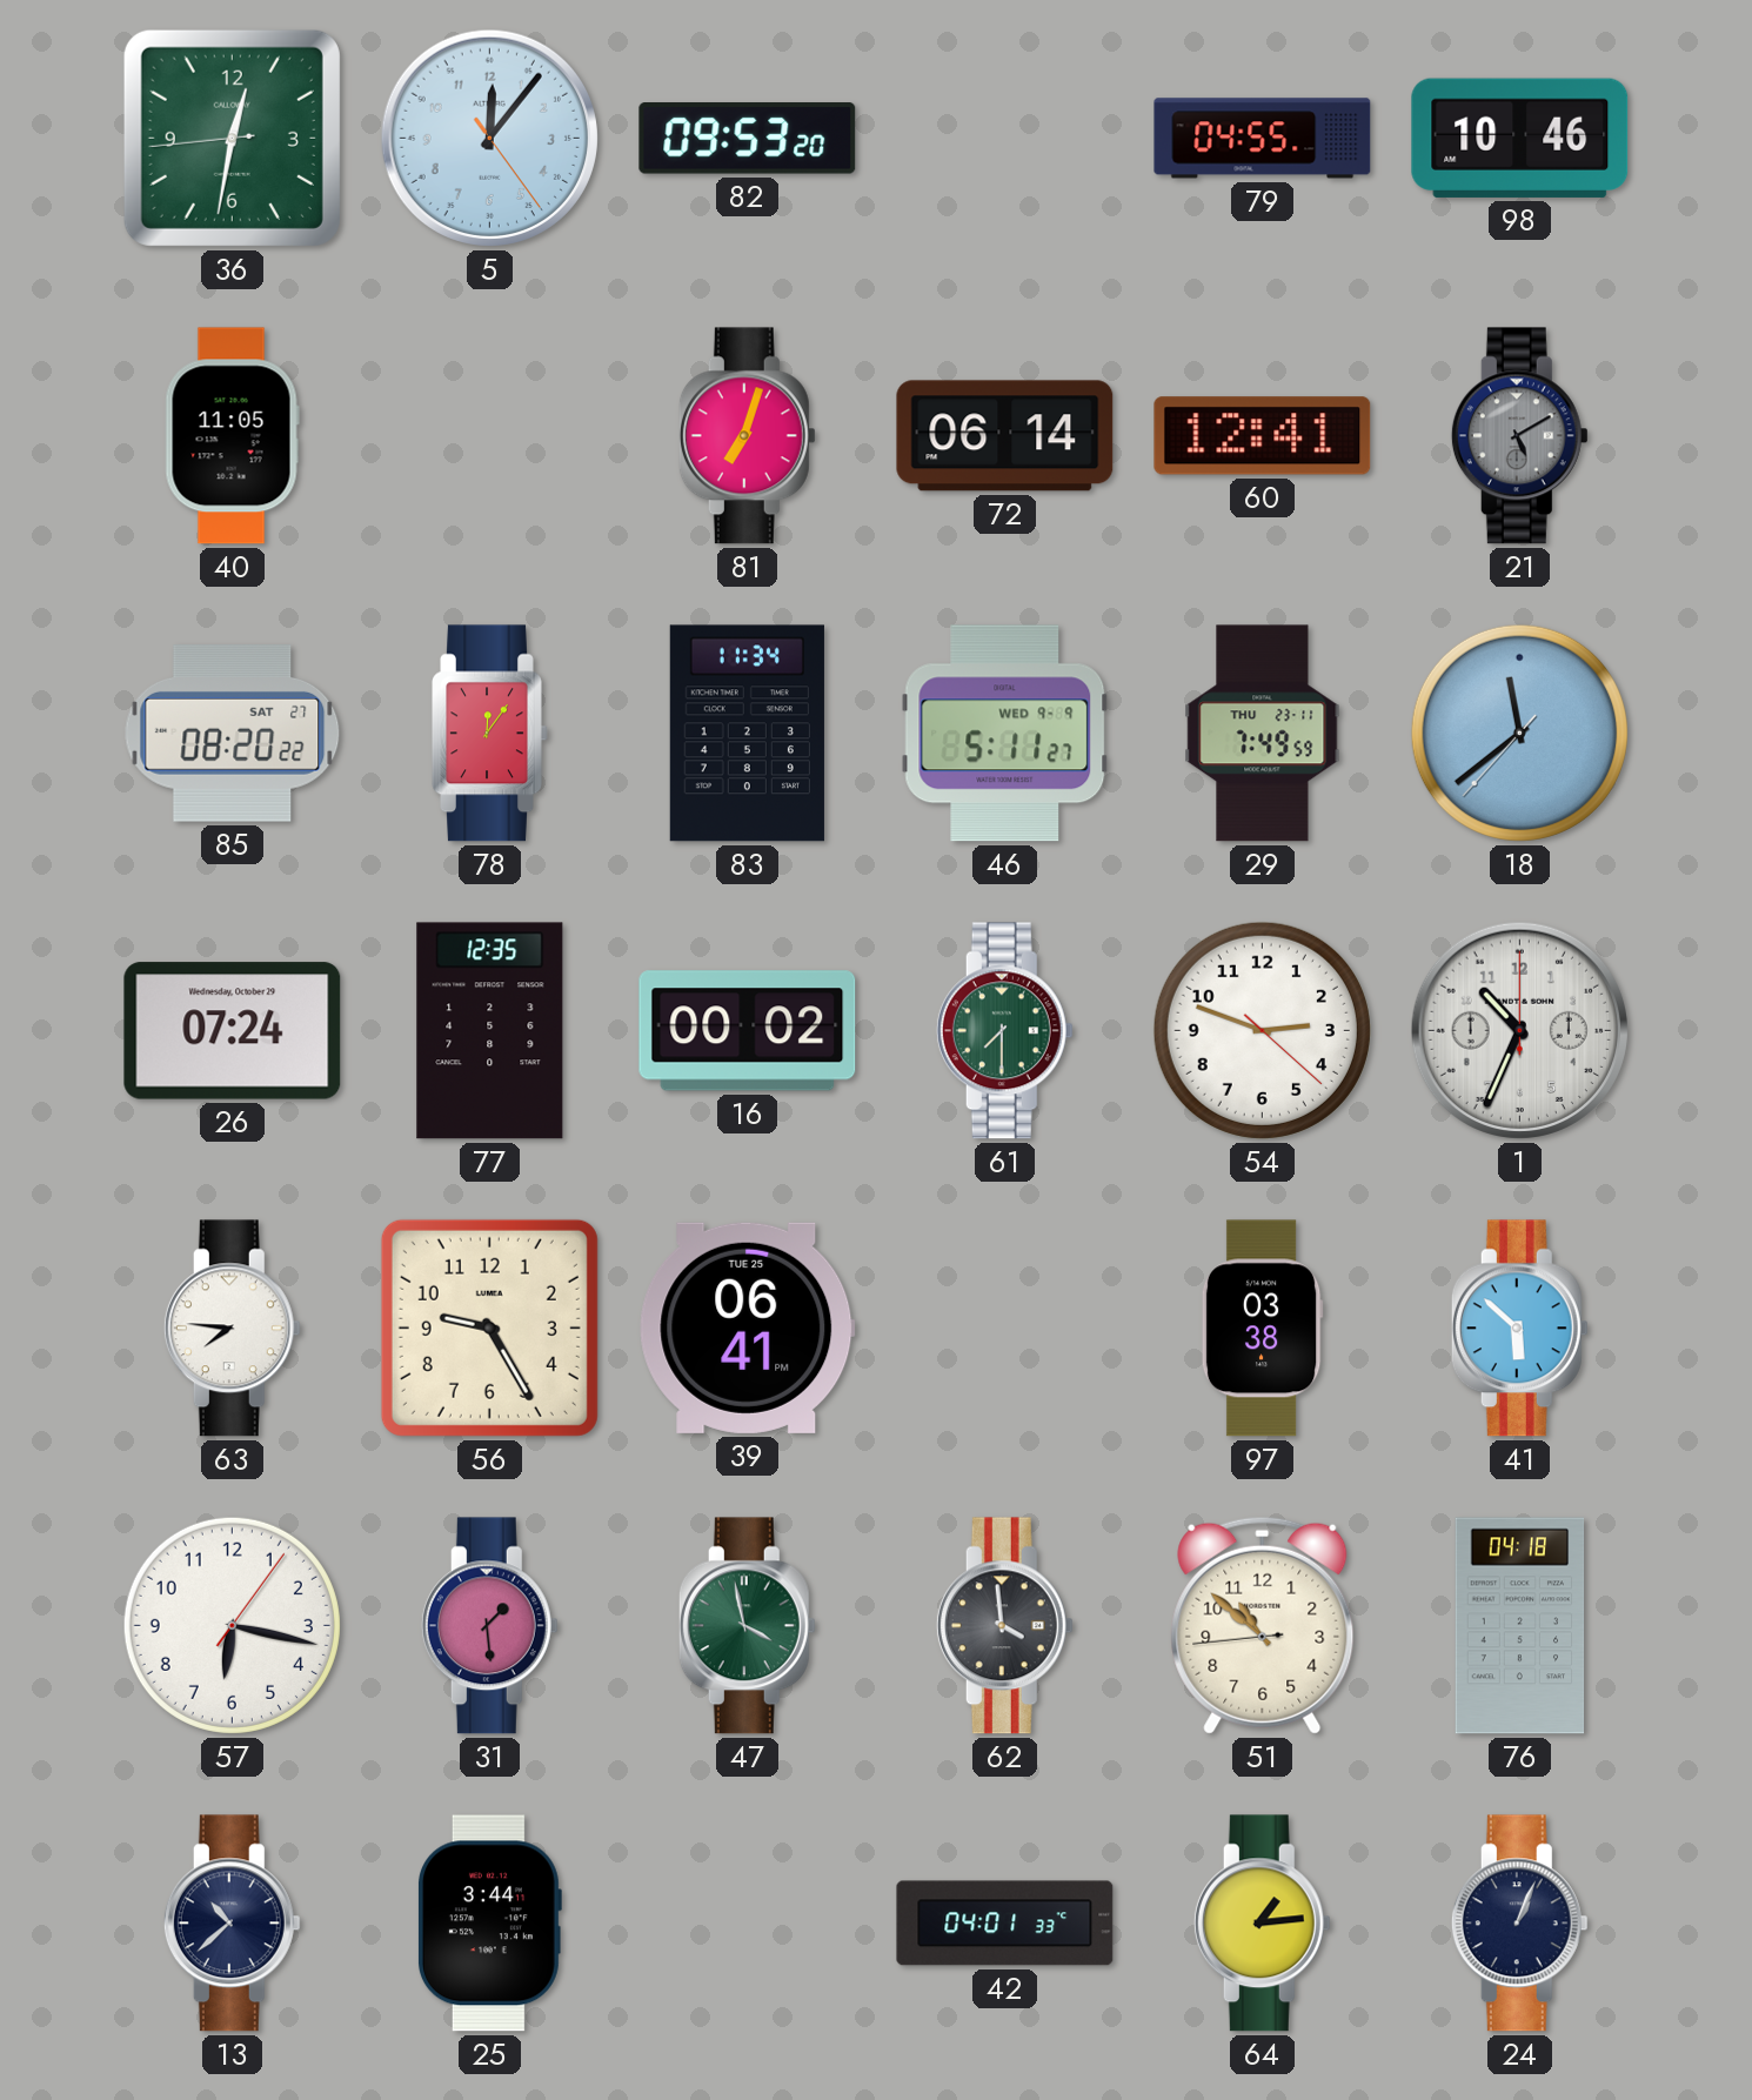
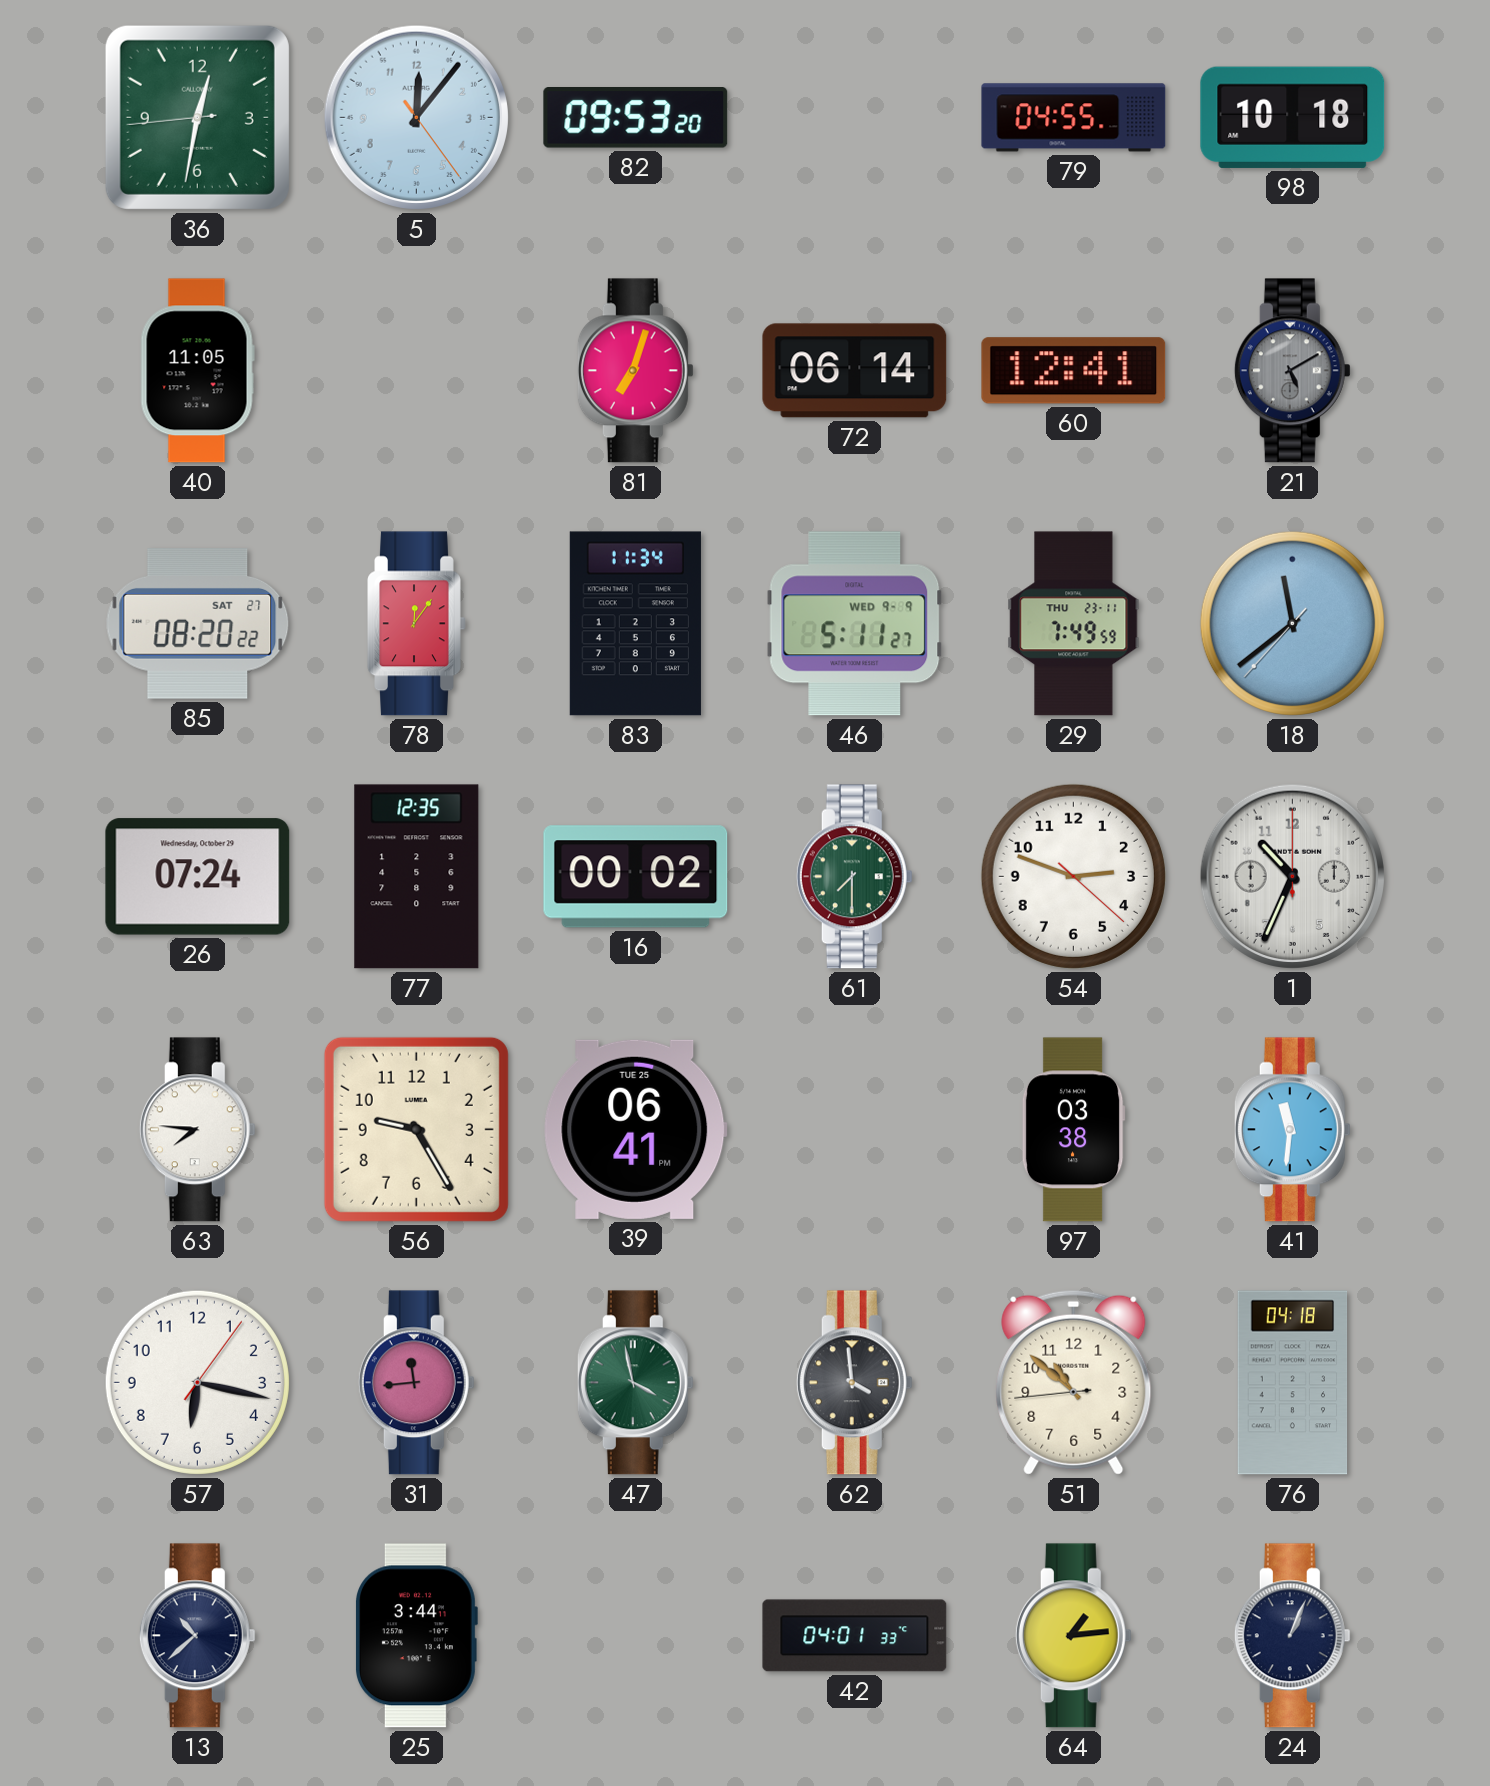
98: 10:46 -> 10:18 (1293, 117)
41: 5:52 -> 11:31 (1292, 1130)
31: 1:29 -> 11:44 (416, 1383)
